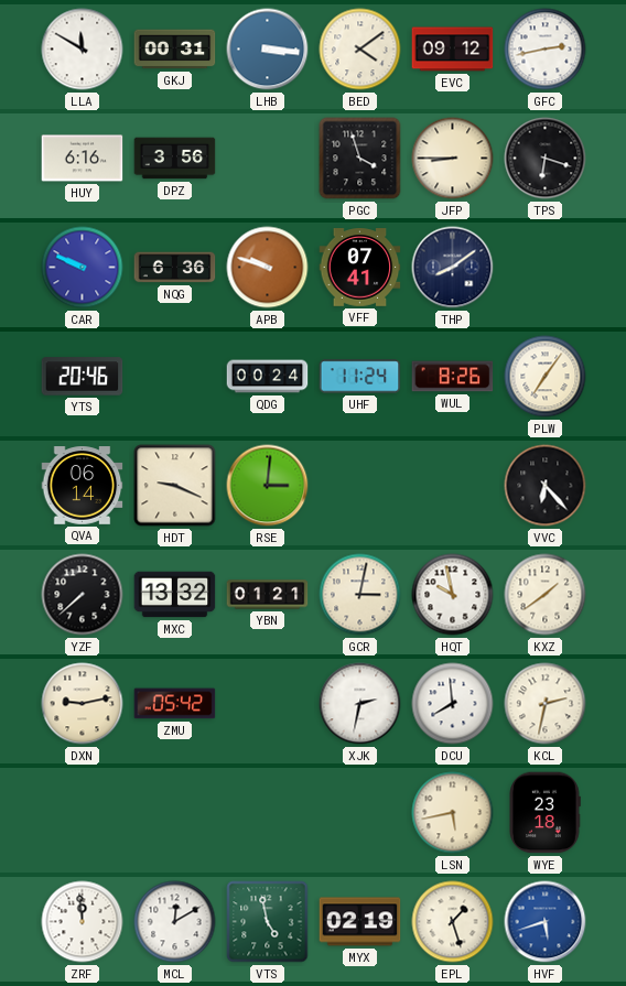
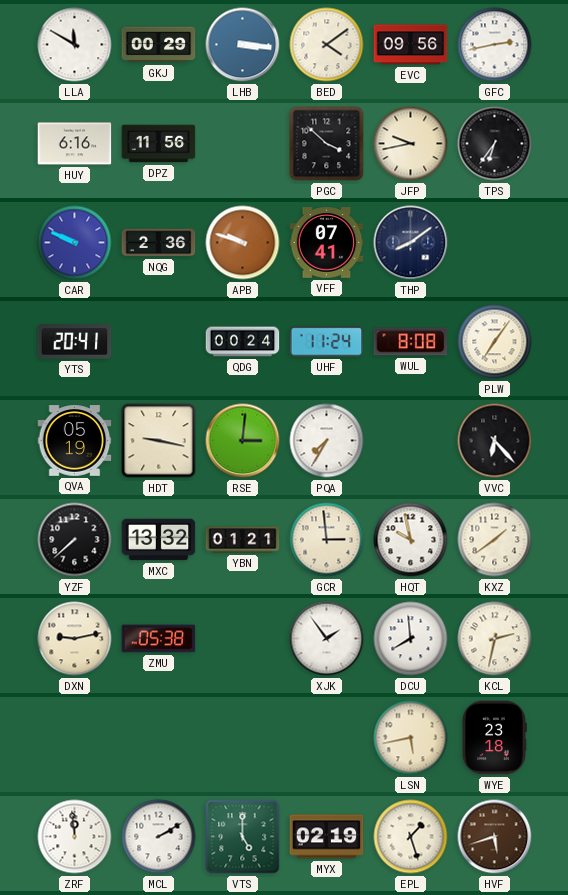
GKJ: 00:31 -> 00:29 (159, 45)
EVC: 09:12 -> 09:56 (411, 45)
DPZ: 3:56 -> 11:56 (159, 144)
PGC: 3:57 -> 3:52 (327, 144)
JFP: 8:45 -> 9:43 (411, 144)
TPS: 6:18 -> 6:36 (495, 144)
NQG: 6:36 -> 2:36 (159, 243)
YTS: 20:46 -> 20:41 (75, 342)
WUL: 8:26 -> 8:08 (411, 342)
QVA: 06:14 -> 05:19 (75, 441)
HDT: 9:19 -> 9:17 (159, 441)
PQA: none -> 7:35 (327, 441)
GCR: 3:02 -> 2:59 (327, 540)
ZMU: 05:42 -> 05:38 (159, 639)
XJK: 2:32 -> 1:54 (327, 639)
MCL: 12:10 -> 2:10 (159, 837)
VTS: 4:58 -> 5:00 (243, 837)
HVF dial: blue -> brown (495, 837)
